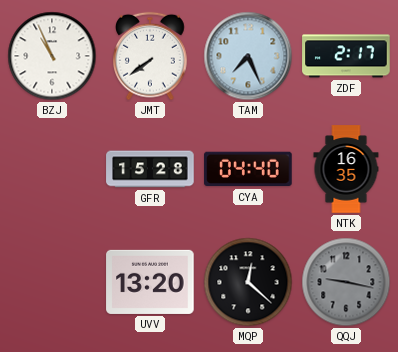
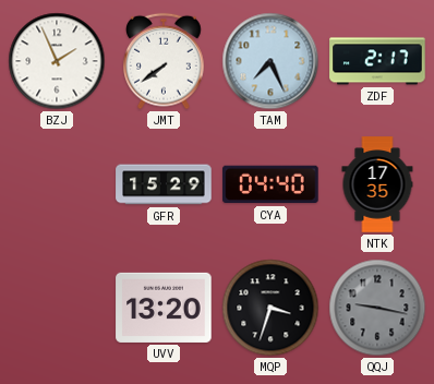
BZJ: 10:56 -> 1:56 (57, 61)
GFR: 15:28 -> 15:29 (164, 184)
NTK: 16:35 -> 17:35 (377, 184)
MQP: 12:22 -> 3:33 (270, 308)
